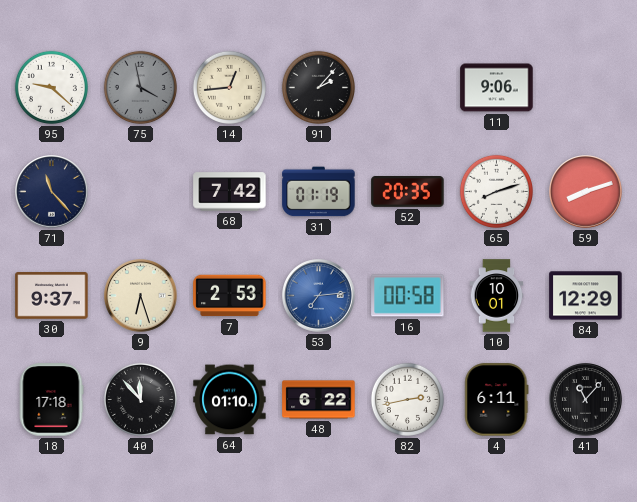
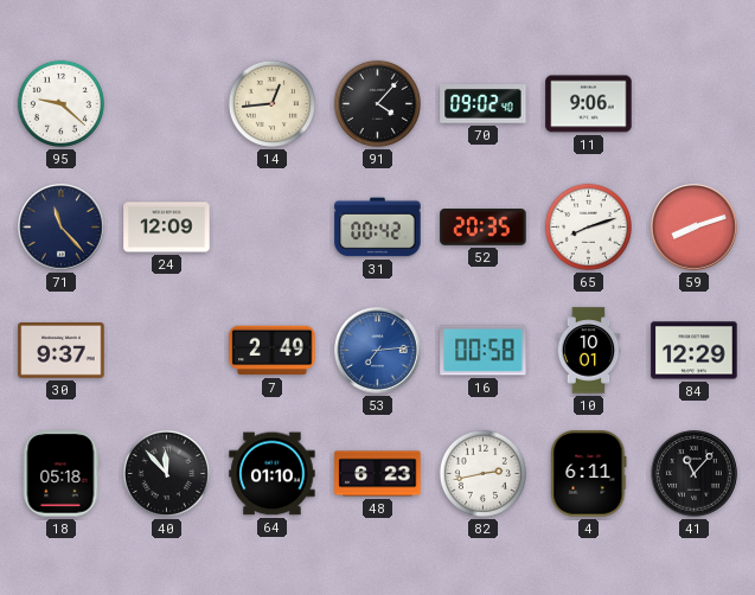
75: 3:58 -> none (140, 87)
91: 2:07 -> 4:07 (377, 103)
70: none -> 09:02 (484, 104)
24: none -> 12:09 (167, 228)
68: 7:42 -> none (230, 192)
31: 01:19 -> 00:42 (378, 228)
9: 6:27 -> none (141, 296)
7: 2:53 -> 2:49 (273, 351)
18: 17:18 -> 05:18 (60, 474)
48: 6:22 -> 6:23 (378, 474)
